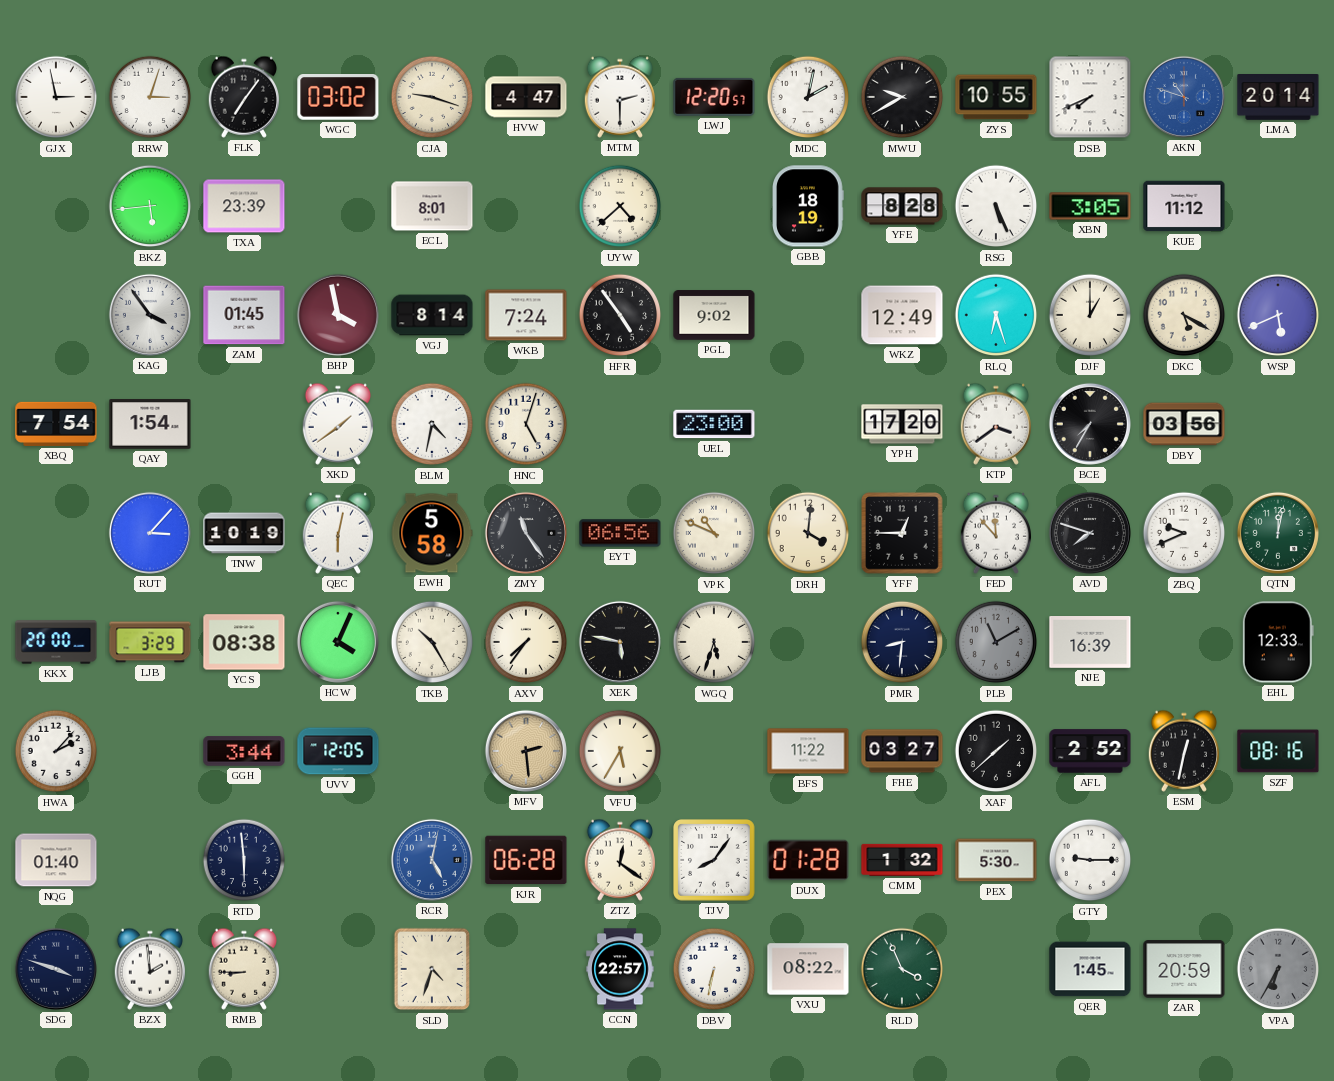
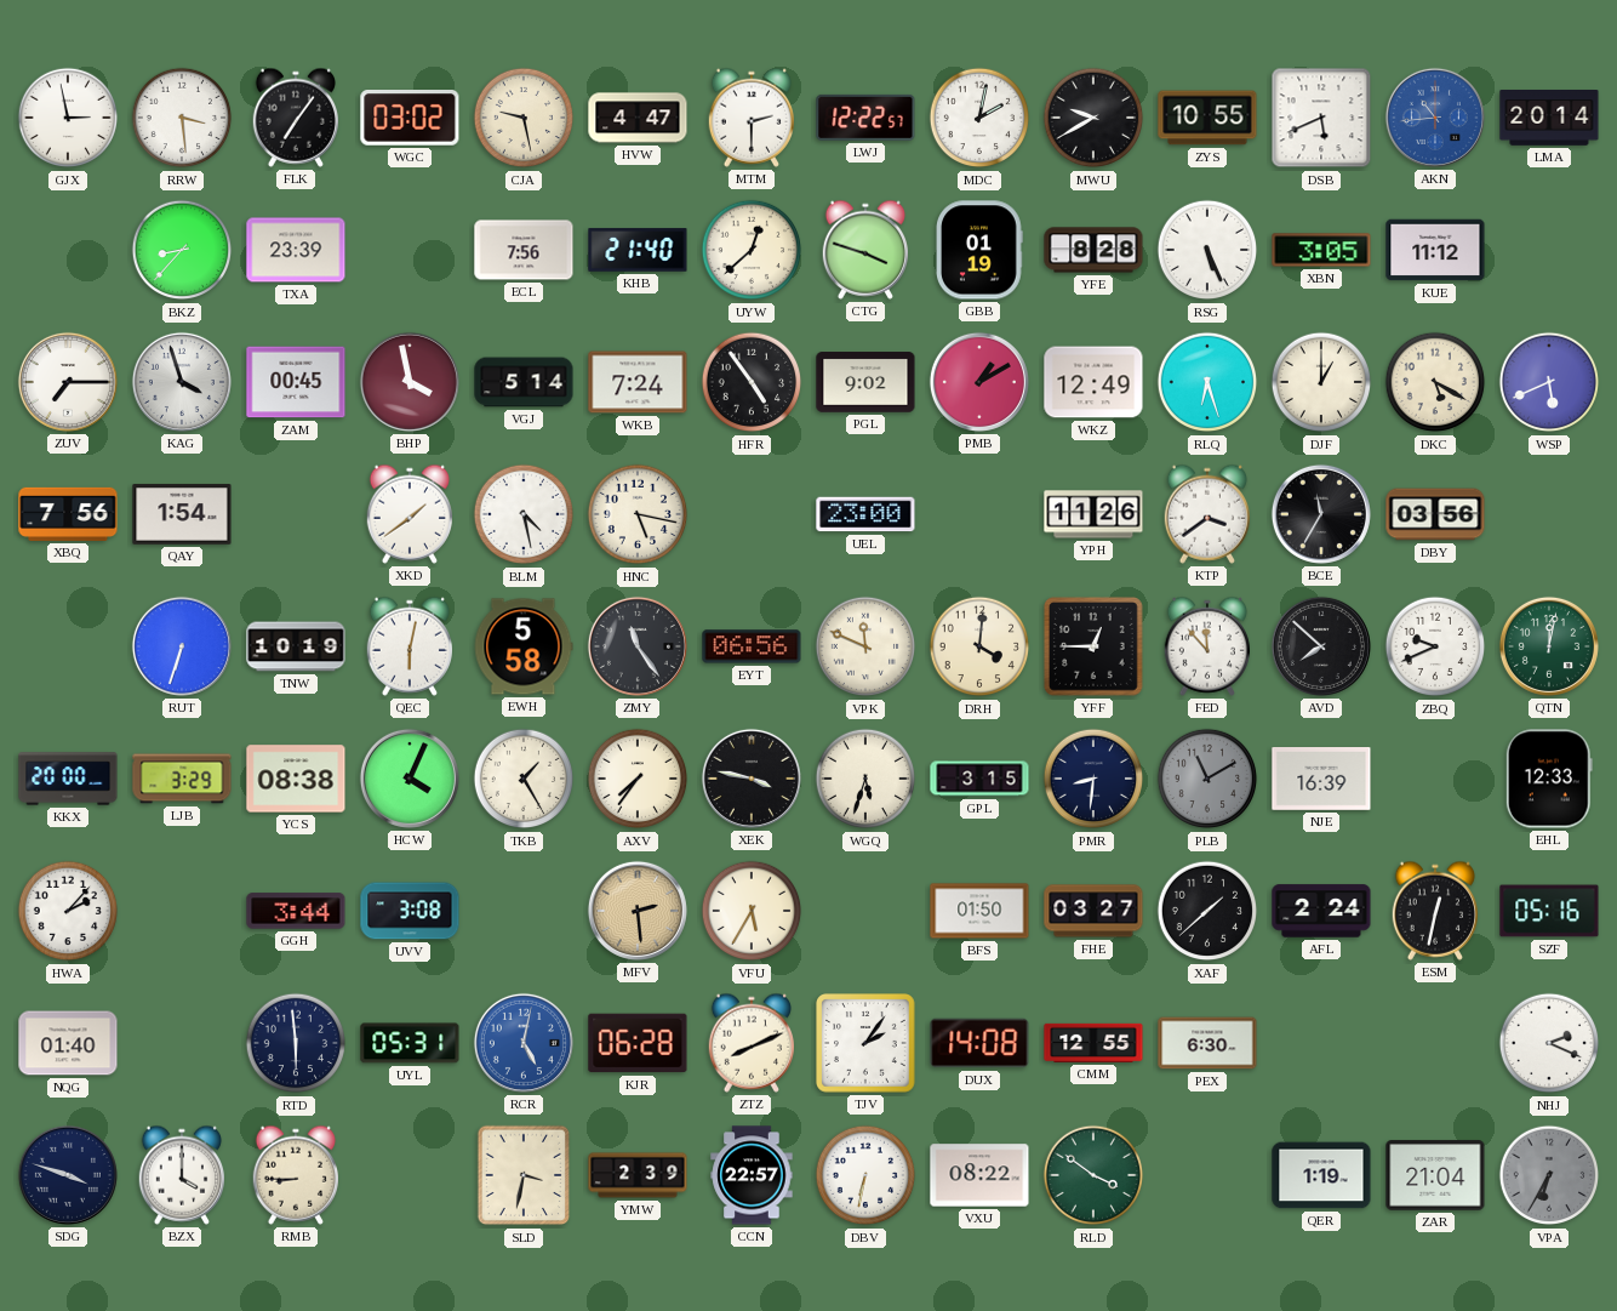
RRW: 3:03 -> 3:29 (182, 118)
CJA: 9:18 -> 9:28 (524, 118)
LWJ: 12:20 -> 12:22 (865, 118)
DSB: 7:41 -> 5:41 (1321, 118)
AKN: 10:48 -> 10:44 (1435, 118)
BKZ: 5:44 -> 8:37 (182, 250)
ECL: 8:01 -> 7:56 (524, 250)
KHB: none -> 21:40 (638, 250)
UYW: 4:38 -> 12:38 (752, 250)
CTG: none -> 3:48 (864, 250)
GBB: 18:19 -> 01:19 (981, 250)
ZUV: none -> 7:15 (68, 382)
KAG: 3:54 -> 3:57 (182, 382)
ZAM: 01:45 -> 00:45 (296, 382)
VGJ: 8:14 -> 5:14 (524, 382)
PMB: none -> 1:10 (979, 382)
XBQ: 7:54 -> 7:56 (68, 514)
BLM: 4:32 -> 4:28 (524, 514)
HNC: 5:03 -> 5:17 (638, 514)
YPH: 17:20 -> 11:26 (1093, 514)
BCE: 7:35 -> 11:35 (1321, 514)
RUT: 3:07 -> 6:33 (182, 646)
VPK: 10:49 -> 11:49 (865, 646)
AVD: 7:48 -> 7:52 (1321, 646)
TKB: 10:25 -> 1:25 (524, 779)
XEK: 5:47 -> 3:47 (752, 779)
GPL: none -> 3:15 (979, 779)
UVV: 12:05 -> 3:08 (410, 911)
BFS: 11:22 -> 01:50 (979, 911)
AFL: 2:52 -> 2:24 (1321, 911)
SZF: 08:16 -> 05:16 (1549, 911)
UYL: none -> 05:31 (410, 1043)
ZTZ: 12:21 -> 8:11 (750, 1043)
TJV: 8:06 -> 2:06 (865, 1043)
DUX: 01:28 -> 14:08 (979, 1043)
CMM: 1:32 -> 12:55 (1093, 1043)
PEX: 5:30 -> 6:30 (1207, 1043)
GTY: 9:15 -> none (1090, 860)
NHJ: none -> 2:19 (1549, 1043)
BZX: 1:59 -> 4:00 (181, 1175)
SLD: 4:33 -> 3:32 (524, 1175)
YMW: none -> 2:39 (638, 1175)
RLD: 3:56 -> 3:51 (1093, 1175)
QER: 1:45 -> 1:19 (1321, 1175)
ZAR: 20:59 -> 21:04 (1435, 1175)
